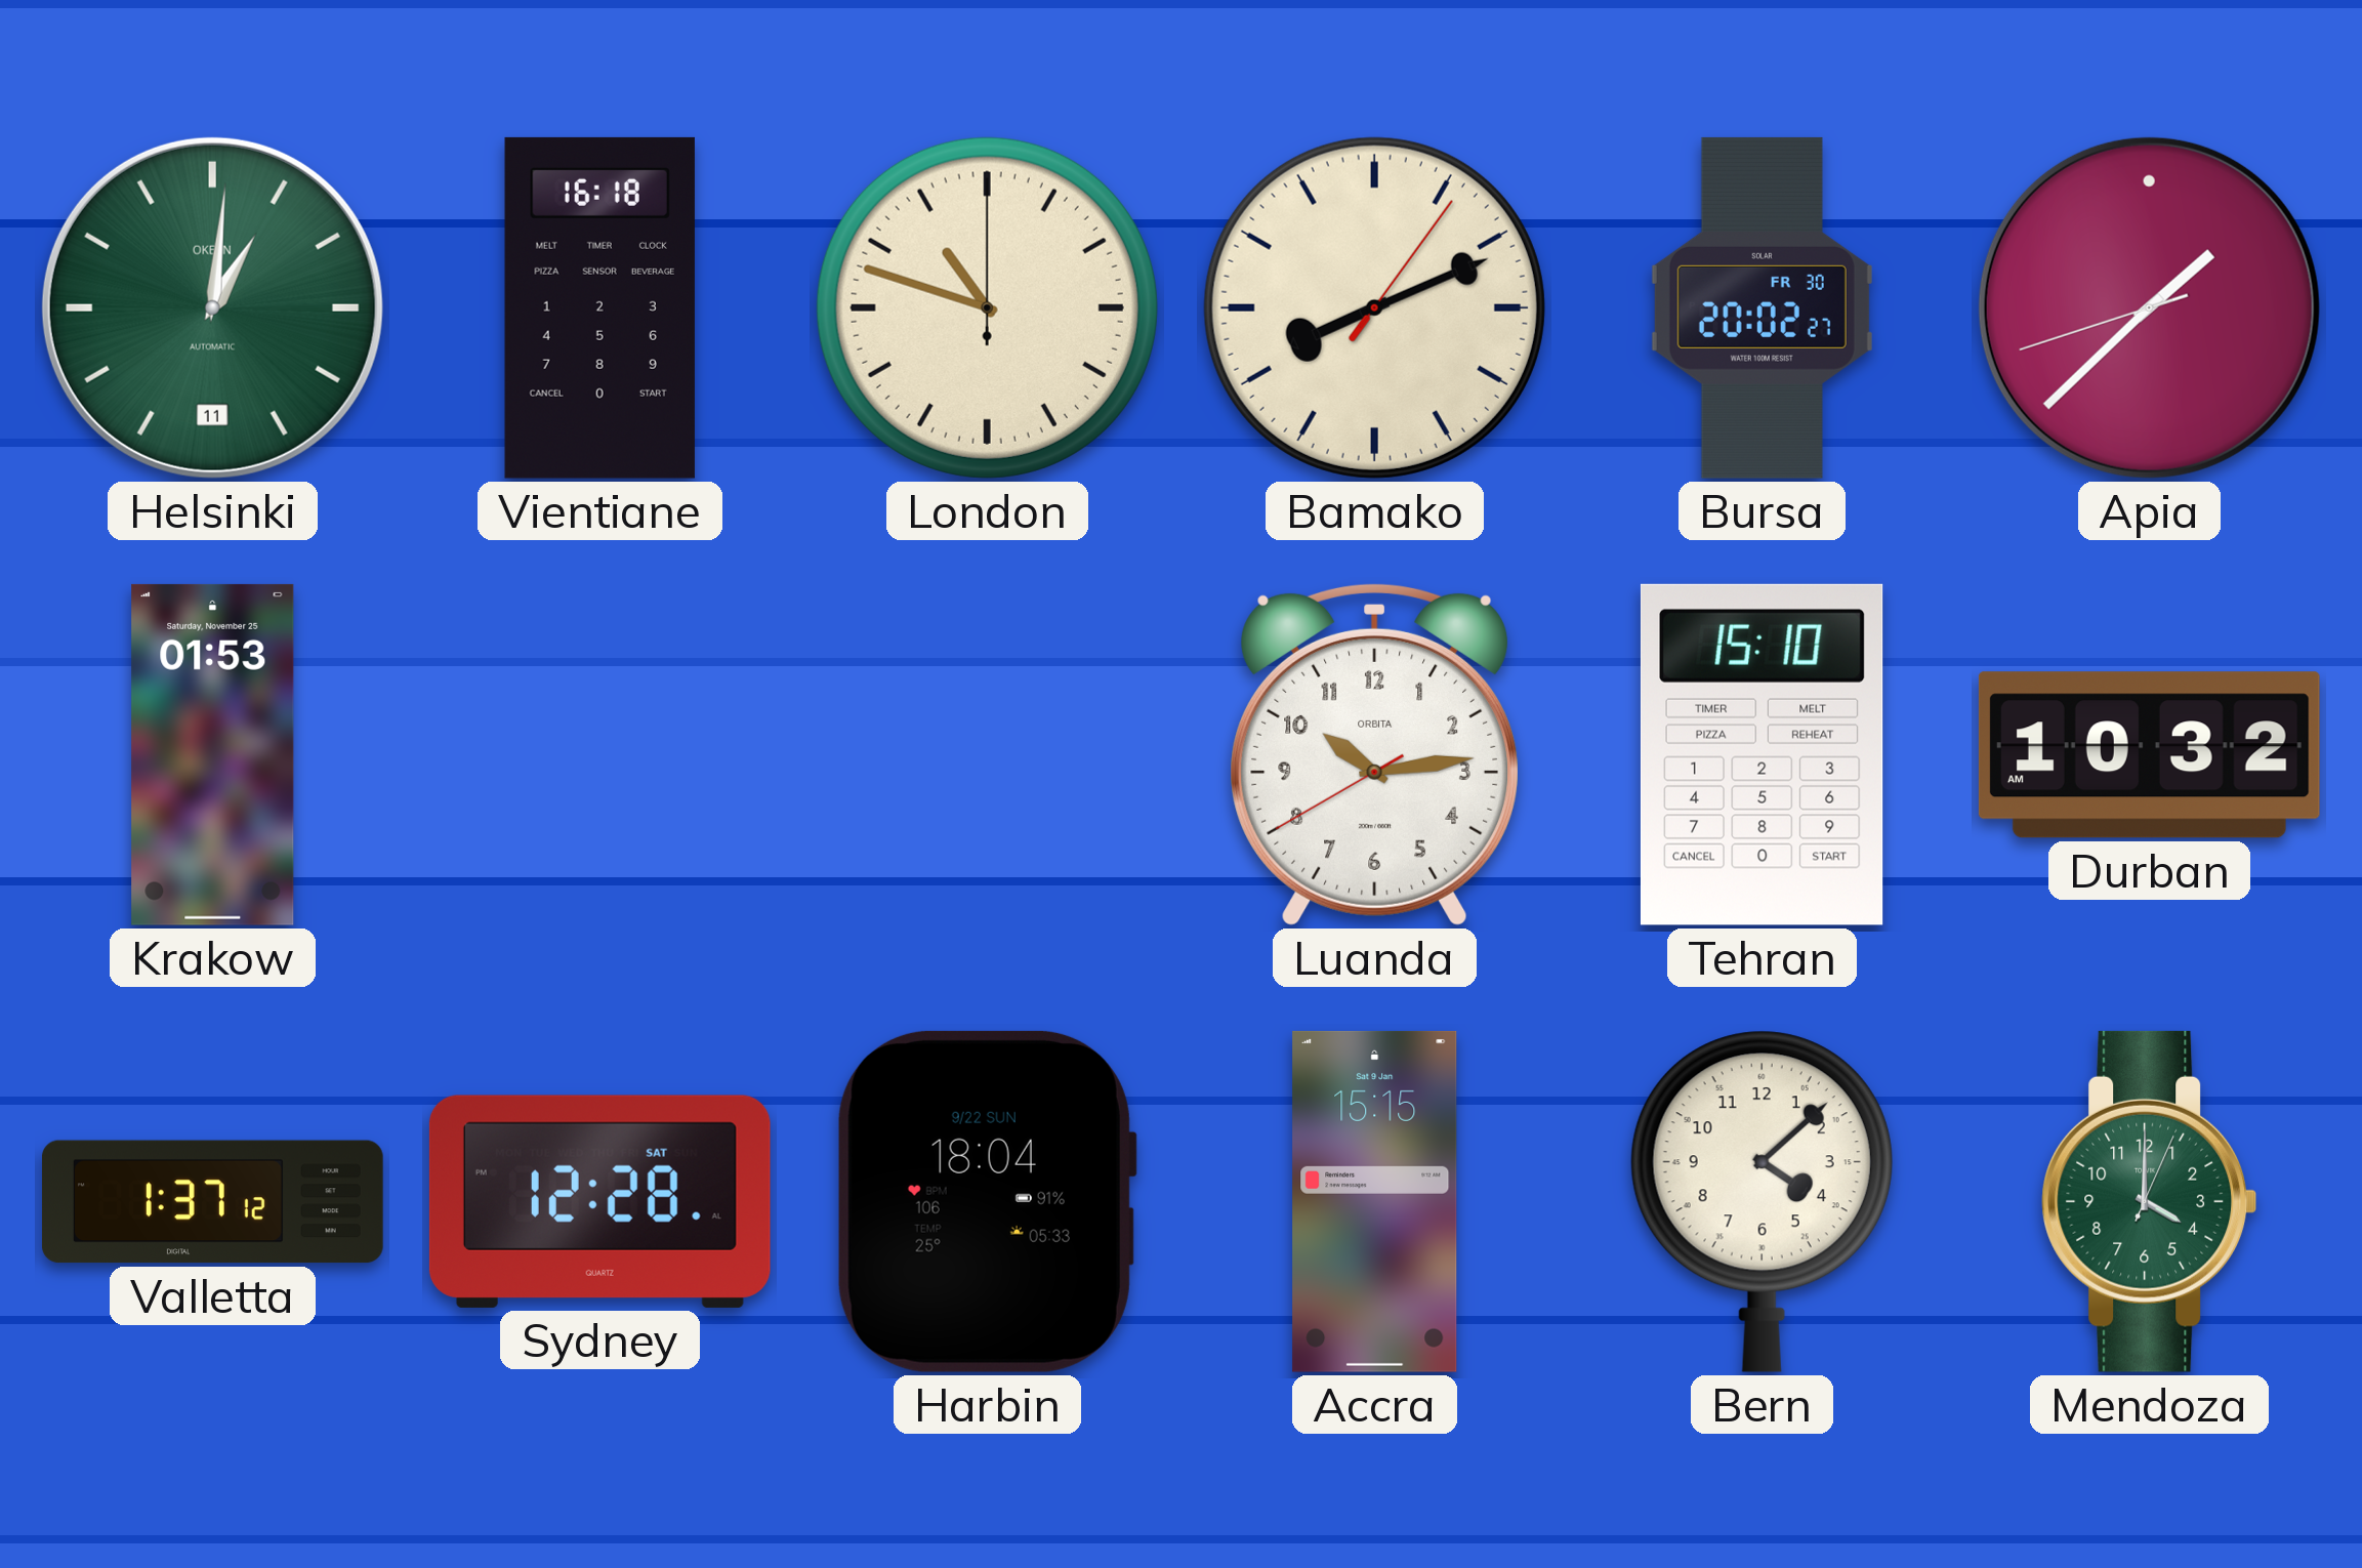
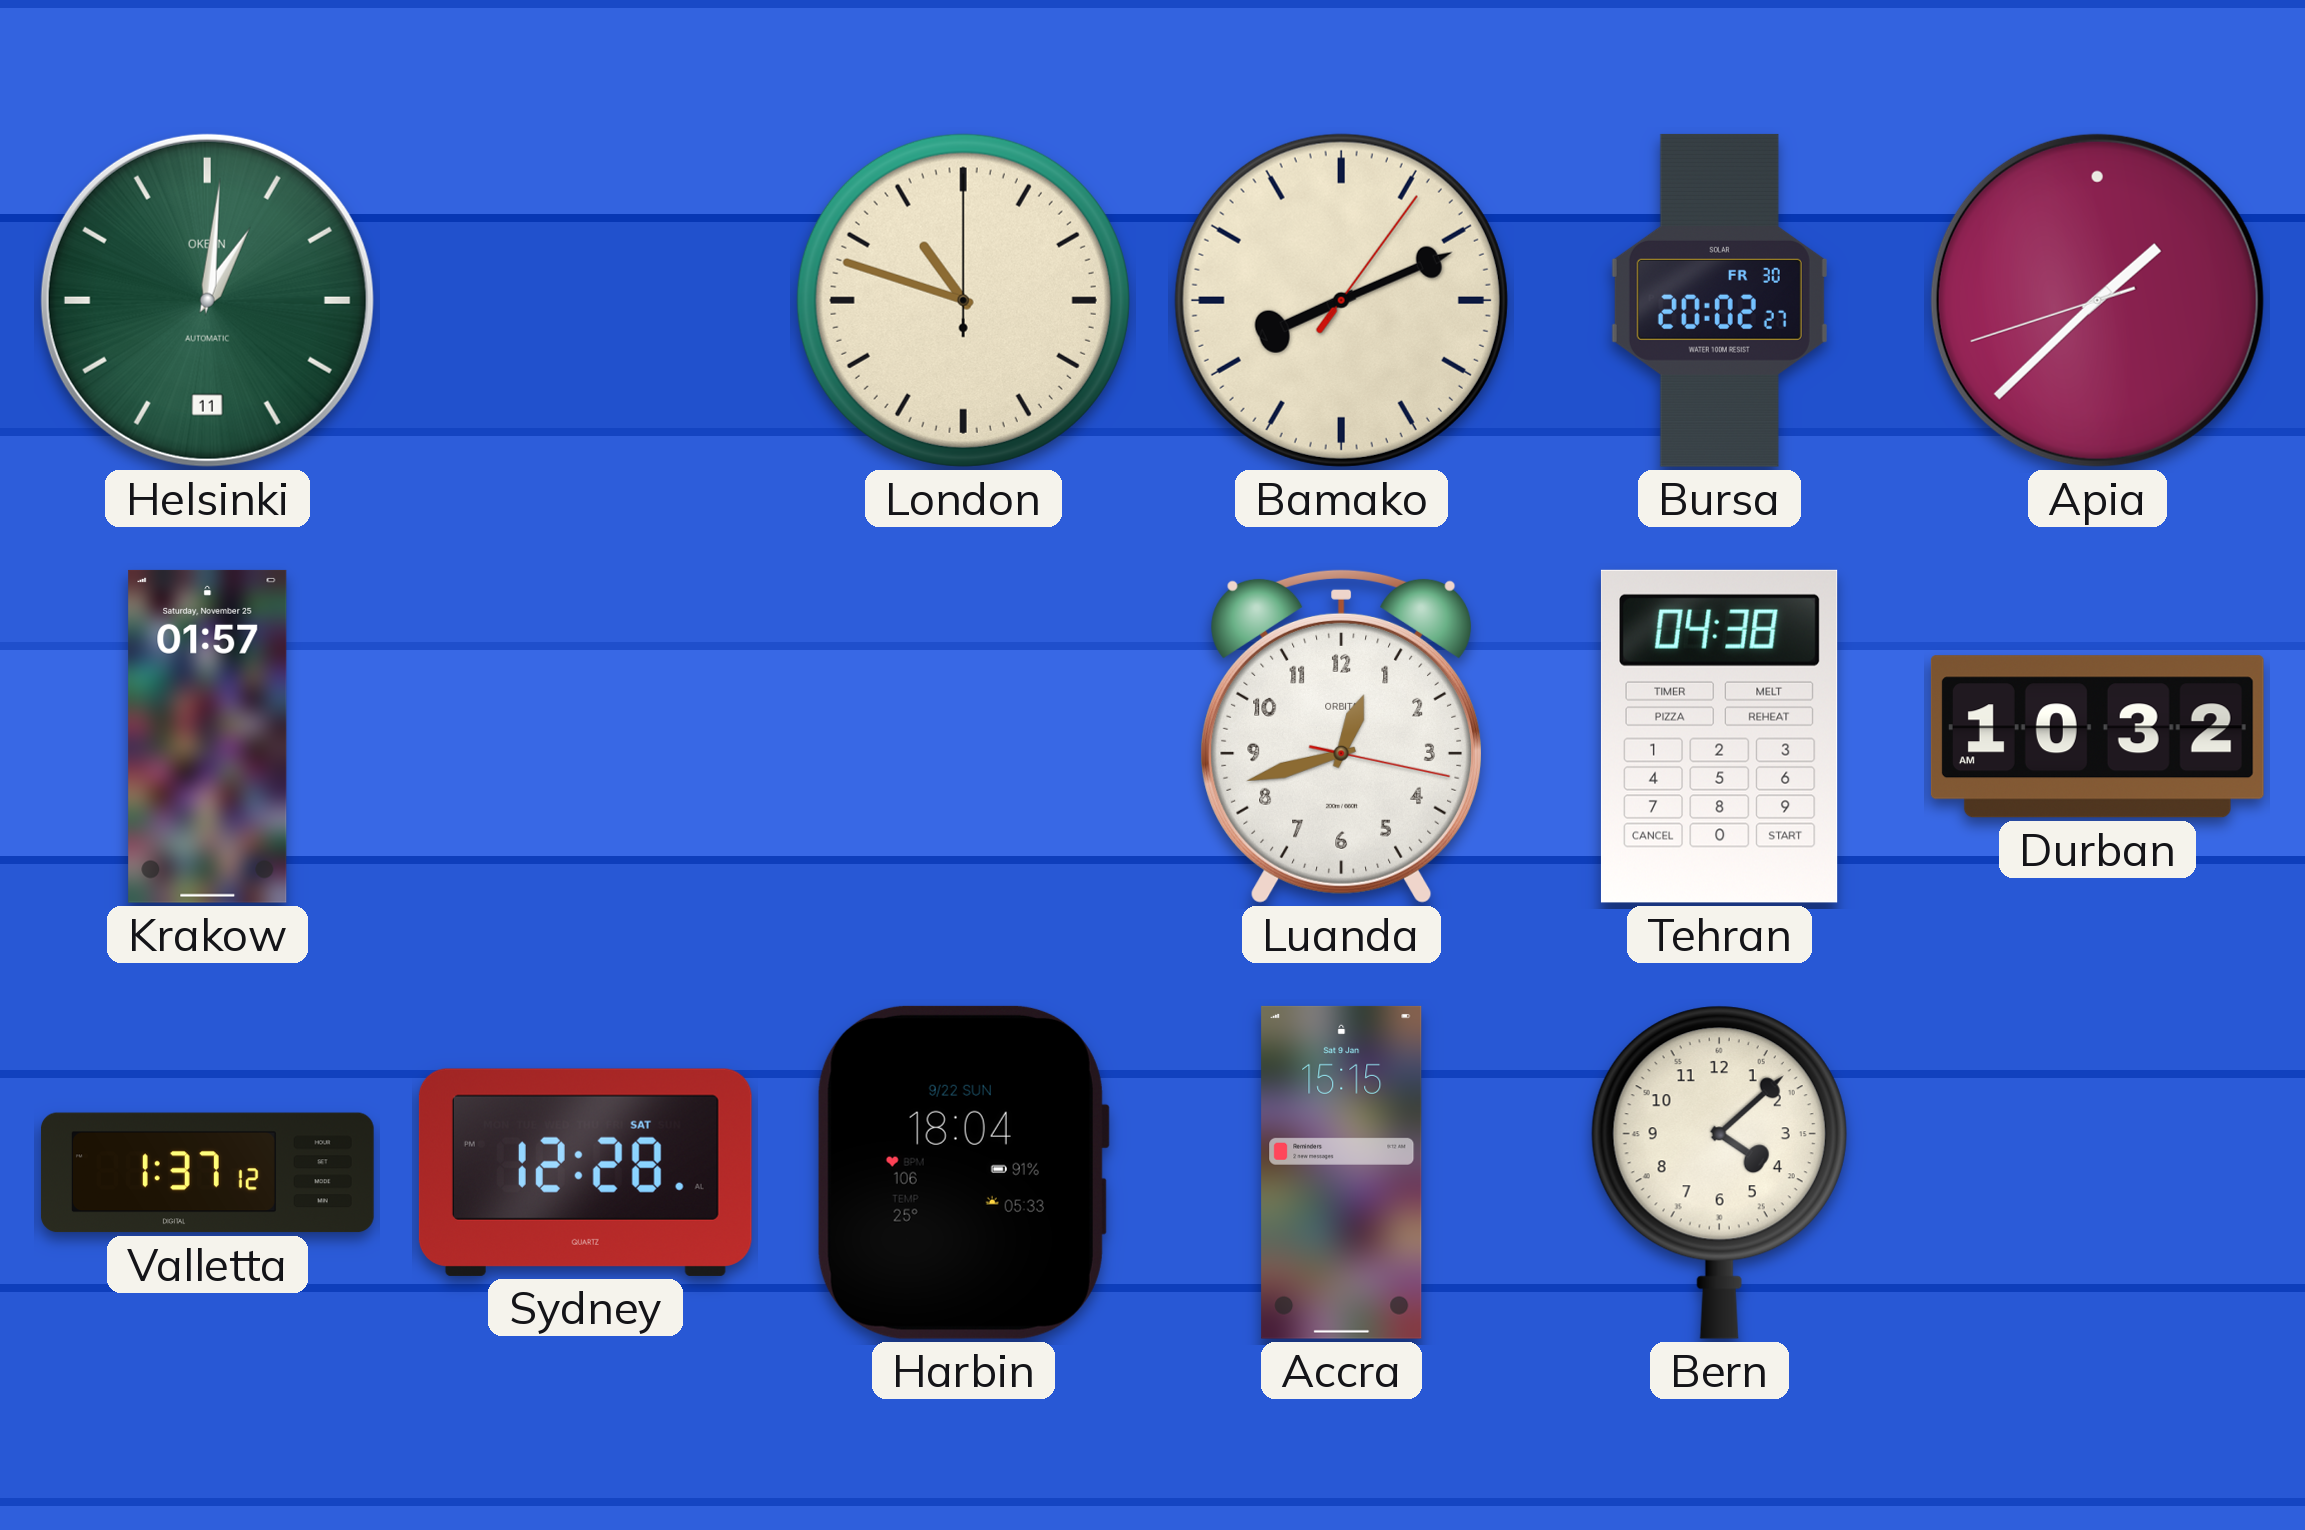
Vientiane: 16:18 -> none (599, 307)
Krakow: 01:53 -> 01:57 (208, 736)
Luanda: 10:13 -> 12:42 (1341, 736)
Tehran: 15:10 -> 04:38 (1719, 736)
Mendoza: 4:00 -> none (2149, 1201)
